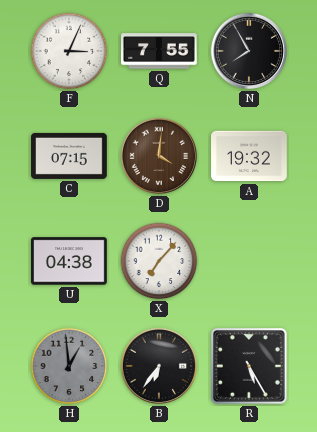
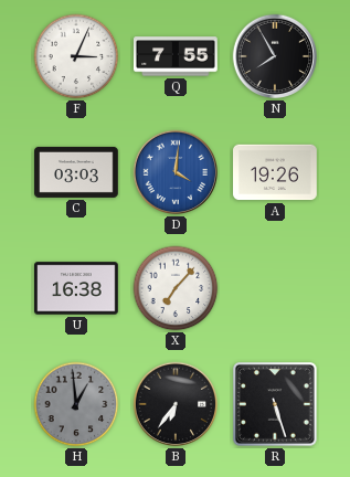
C: 07:15 -> 03:03 (76, 172)
D dial: brown -> blue (176, 172)
A: 19:32 -> 19:26 (275, 172)
U: 04:38 -> 16:38 (76, 288)
R: 5:25 -> 5:27 (276, 405)
